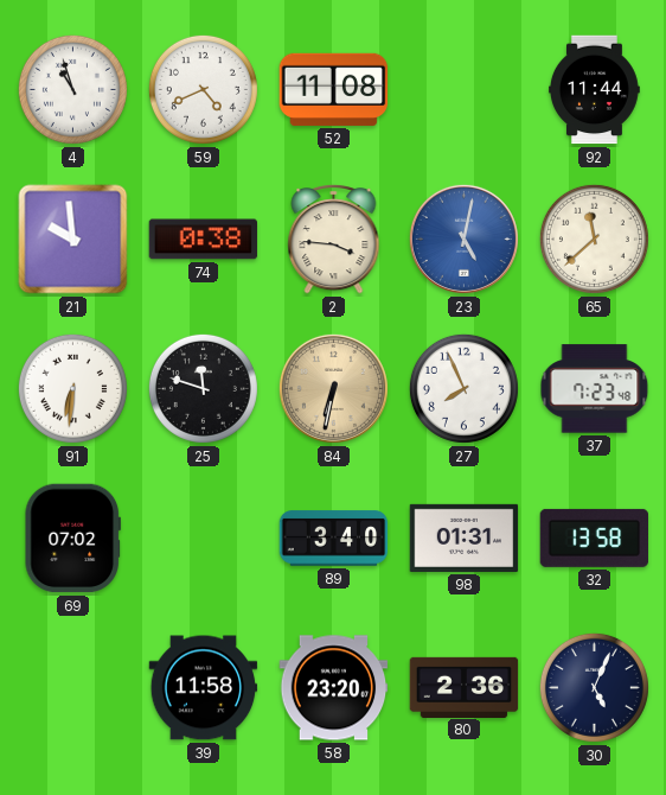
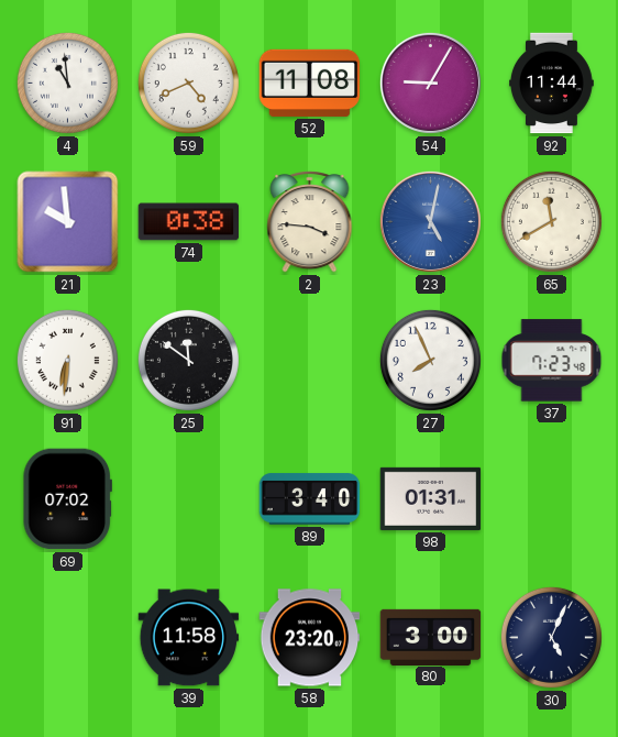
4: 10:57 -> 10:59 (67, 82)
54: none -> 9:05 (430, 82)
65: 11:38 -> 11:40 (551, 221)
25: 11:48 -> 11:51 (188, 360)
84: 6:32 -> none (333, 388)
32: 13:58 -> none (595, 538)
80: 2:36 -> 3:00 (431, 637)
